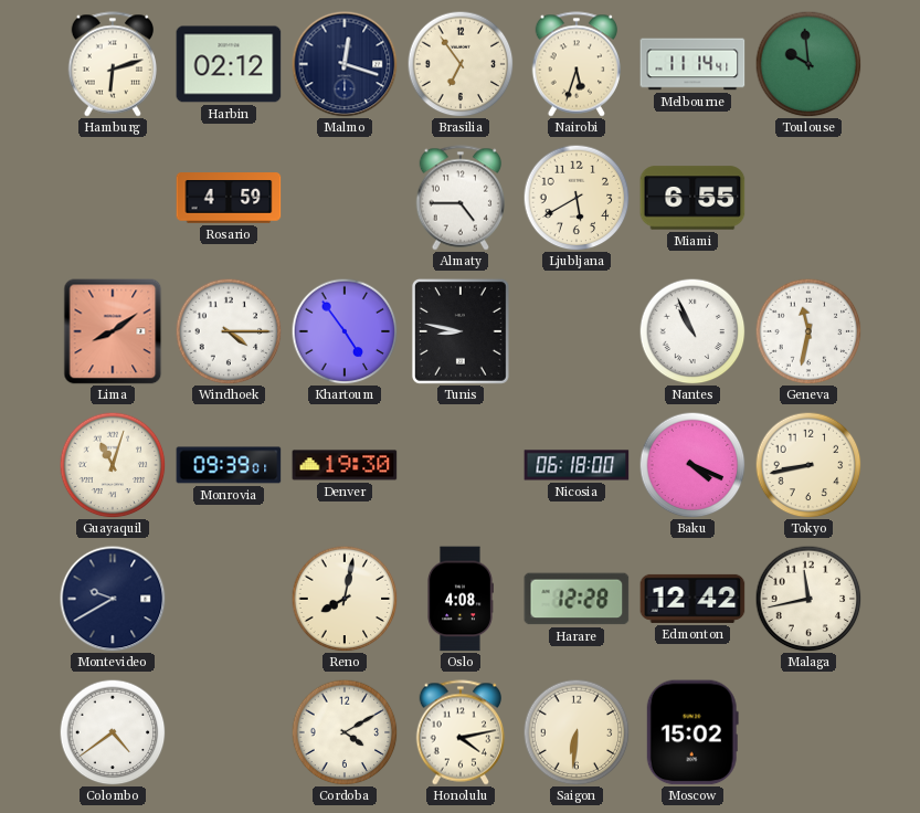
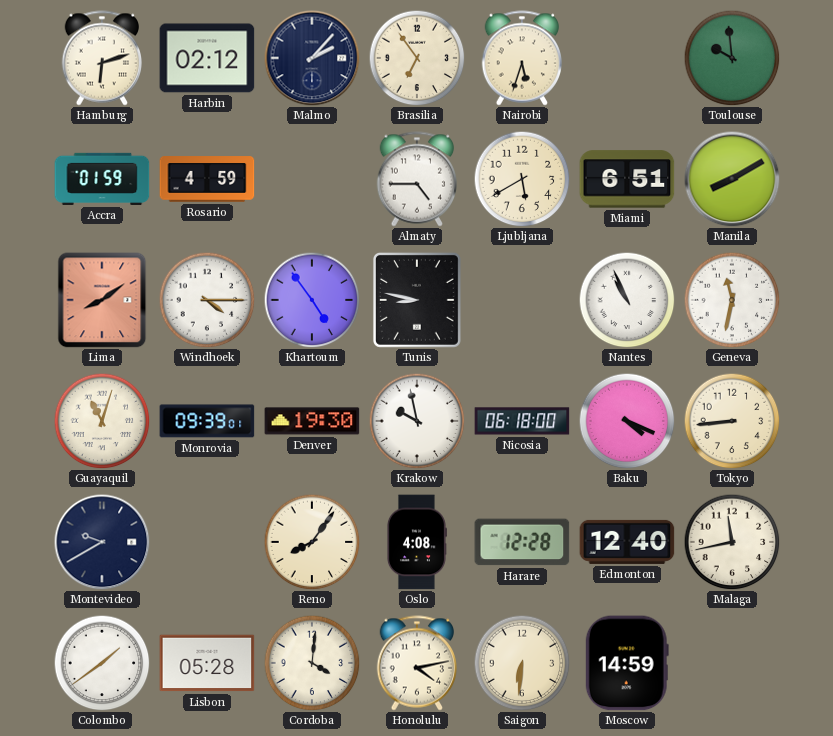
Malmo: 12:18 -> 2:07 (312, 58)
Melbourne: 11:14 -> none (692, 64)
Accra: none -> 01:59 (102, 179)
Miami: 6:55 -> 6:51 (627, 179)
Manila: none -> 8:10 (732, 179)
Krakow: none -> 9:58 (417, 421)
Tokyo: 8:43 -> 8:44 (732, 421)
Reno: 8:02 -> 8:06 (312, 542)
Edmonton: 12:42 -> 12:40 (627, 542)
Colombo: 4:39 -> 1:39 (102, 663)
Lisbon: none -> 05:28 (207, 663)
Cordoba: 4:10 -> 4:01 (312, 663)
Moscow: 15:02 -> 14:59 (627, 663)
